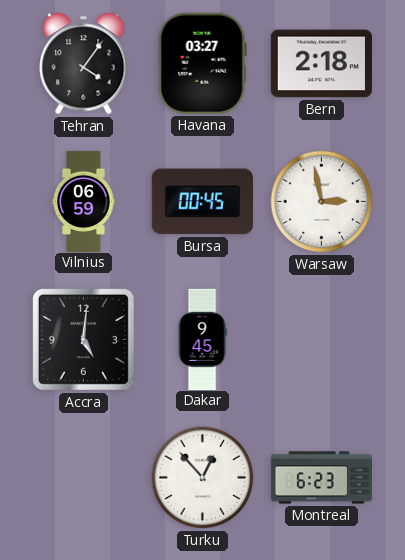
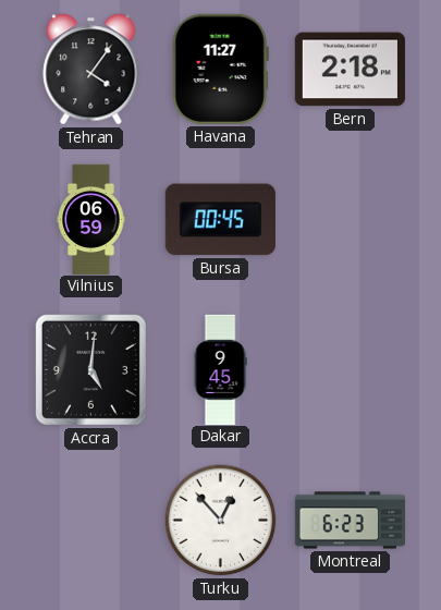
Havana: 03:27 -> 11:27 (220, 69)
Warsaw: 2:58 -> none (322, 202)
